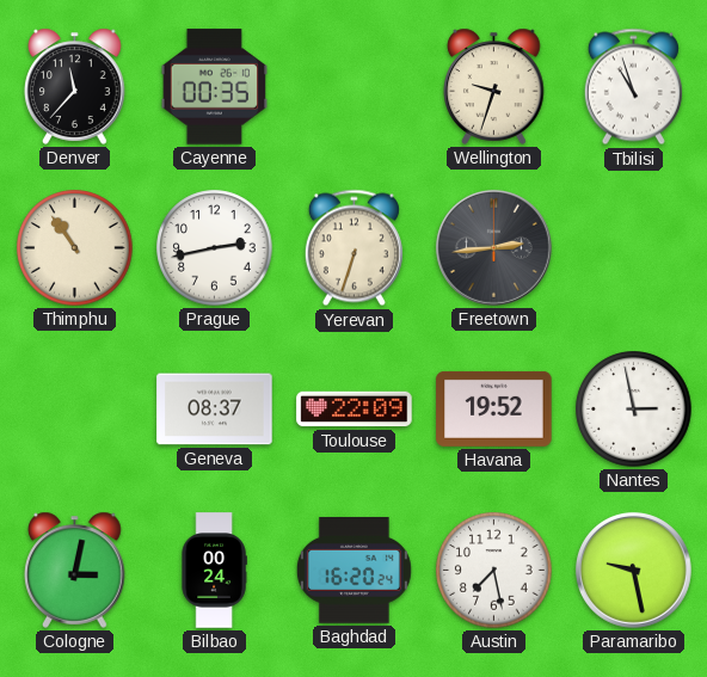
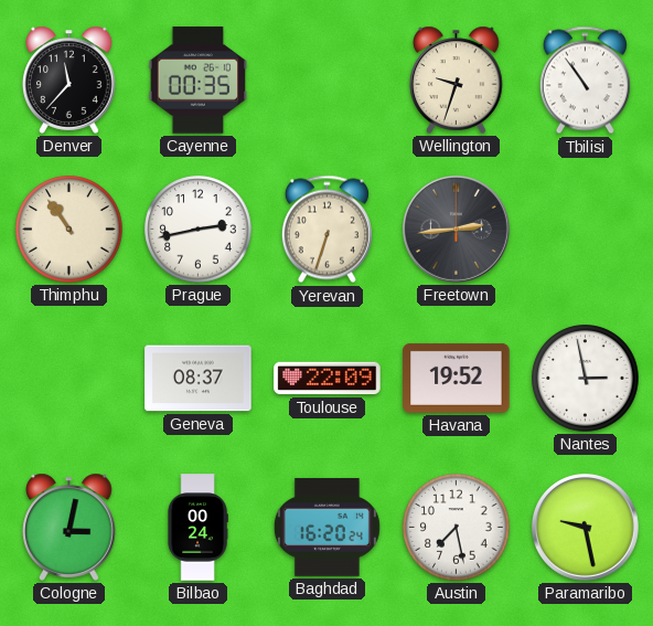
Tbilisi: 10:57 -> 10:54 (585, 81)
